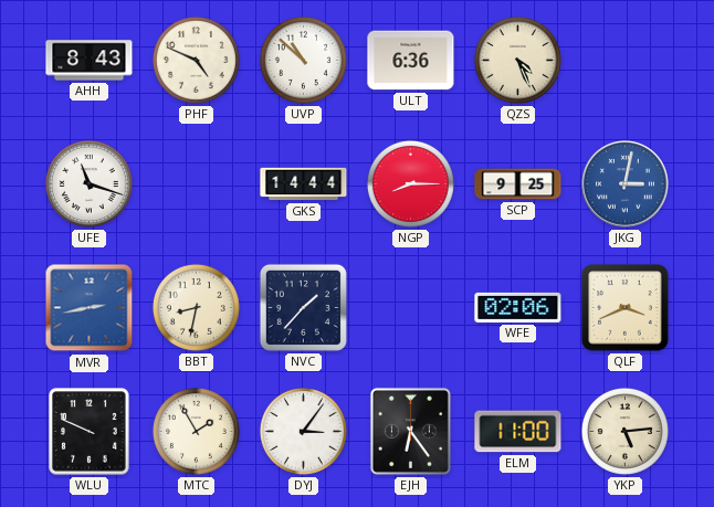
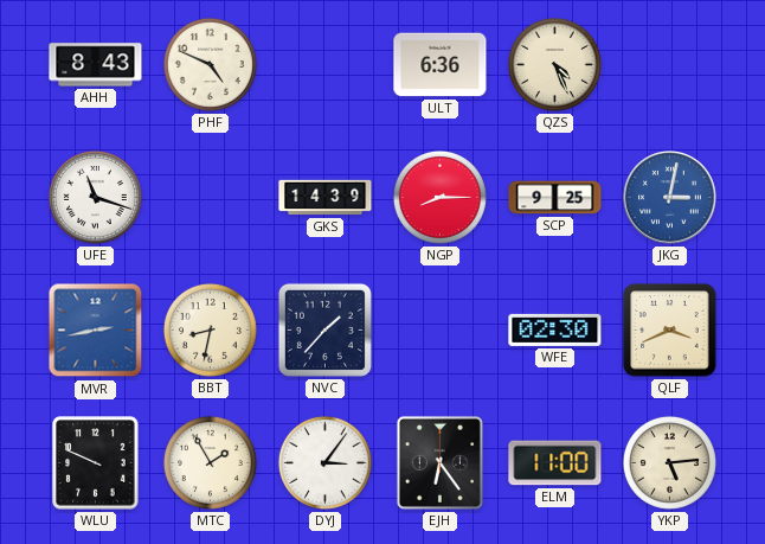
UVP: 10:52 -> none (303, 60)
GKS: 14:44 -> 14:39 (326, 198)
WFE: 02:06 -> 02:30 (555, 329)
